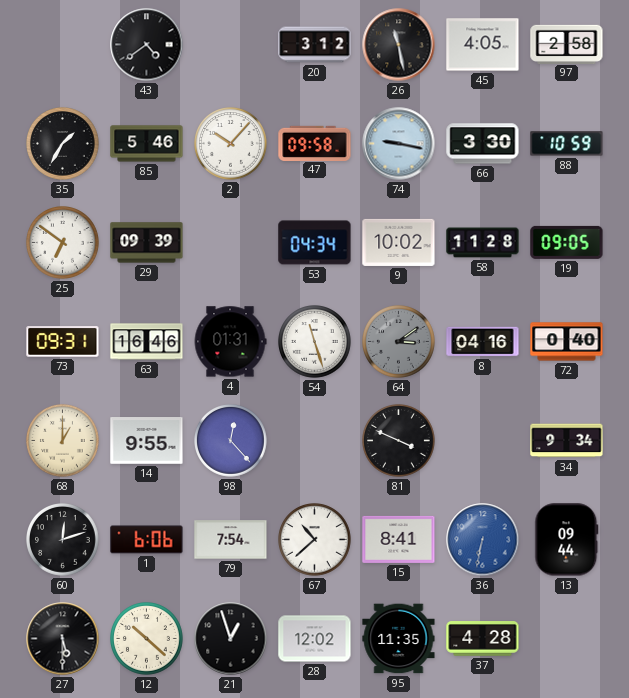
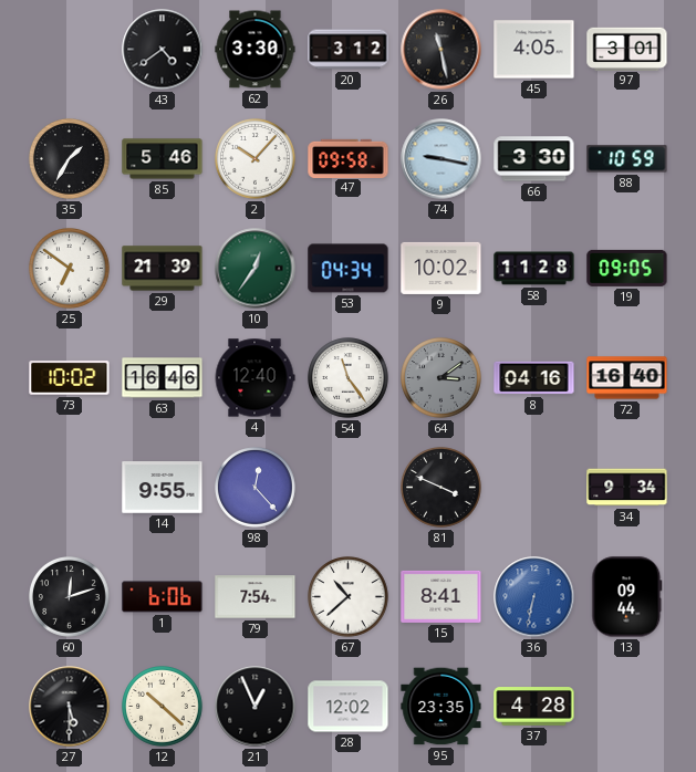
62: none -> 3:30 (256, 50)
97: 2:58 -> 3:01 (627, 49)
29: 09:39 -> 21:39 (163, 269)
10: none -> 12:36 (256, 269)
73: 09:31 -> 10:02 (70, 378)
4: 01:31 -> 12:40 (254, 378)
54: 11:27 -> 11:24 (349, 378)
72: 0:40 -> 16:40 (627, 378)
68: 1:00 -> none (63, 441)
21: 12:57 -> 12:56 (256, 707)
95: 11:35 -> 23:35 (442, 707)
